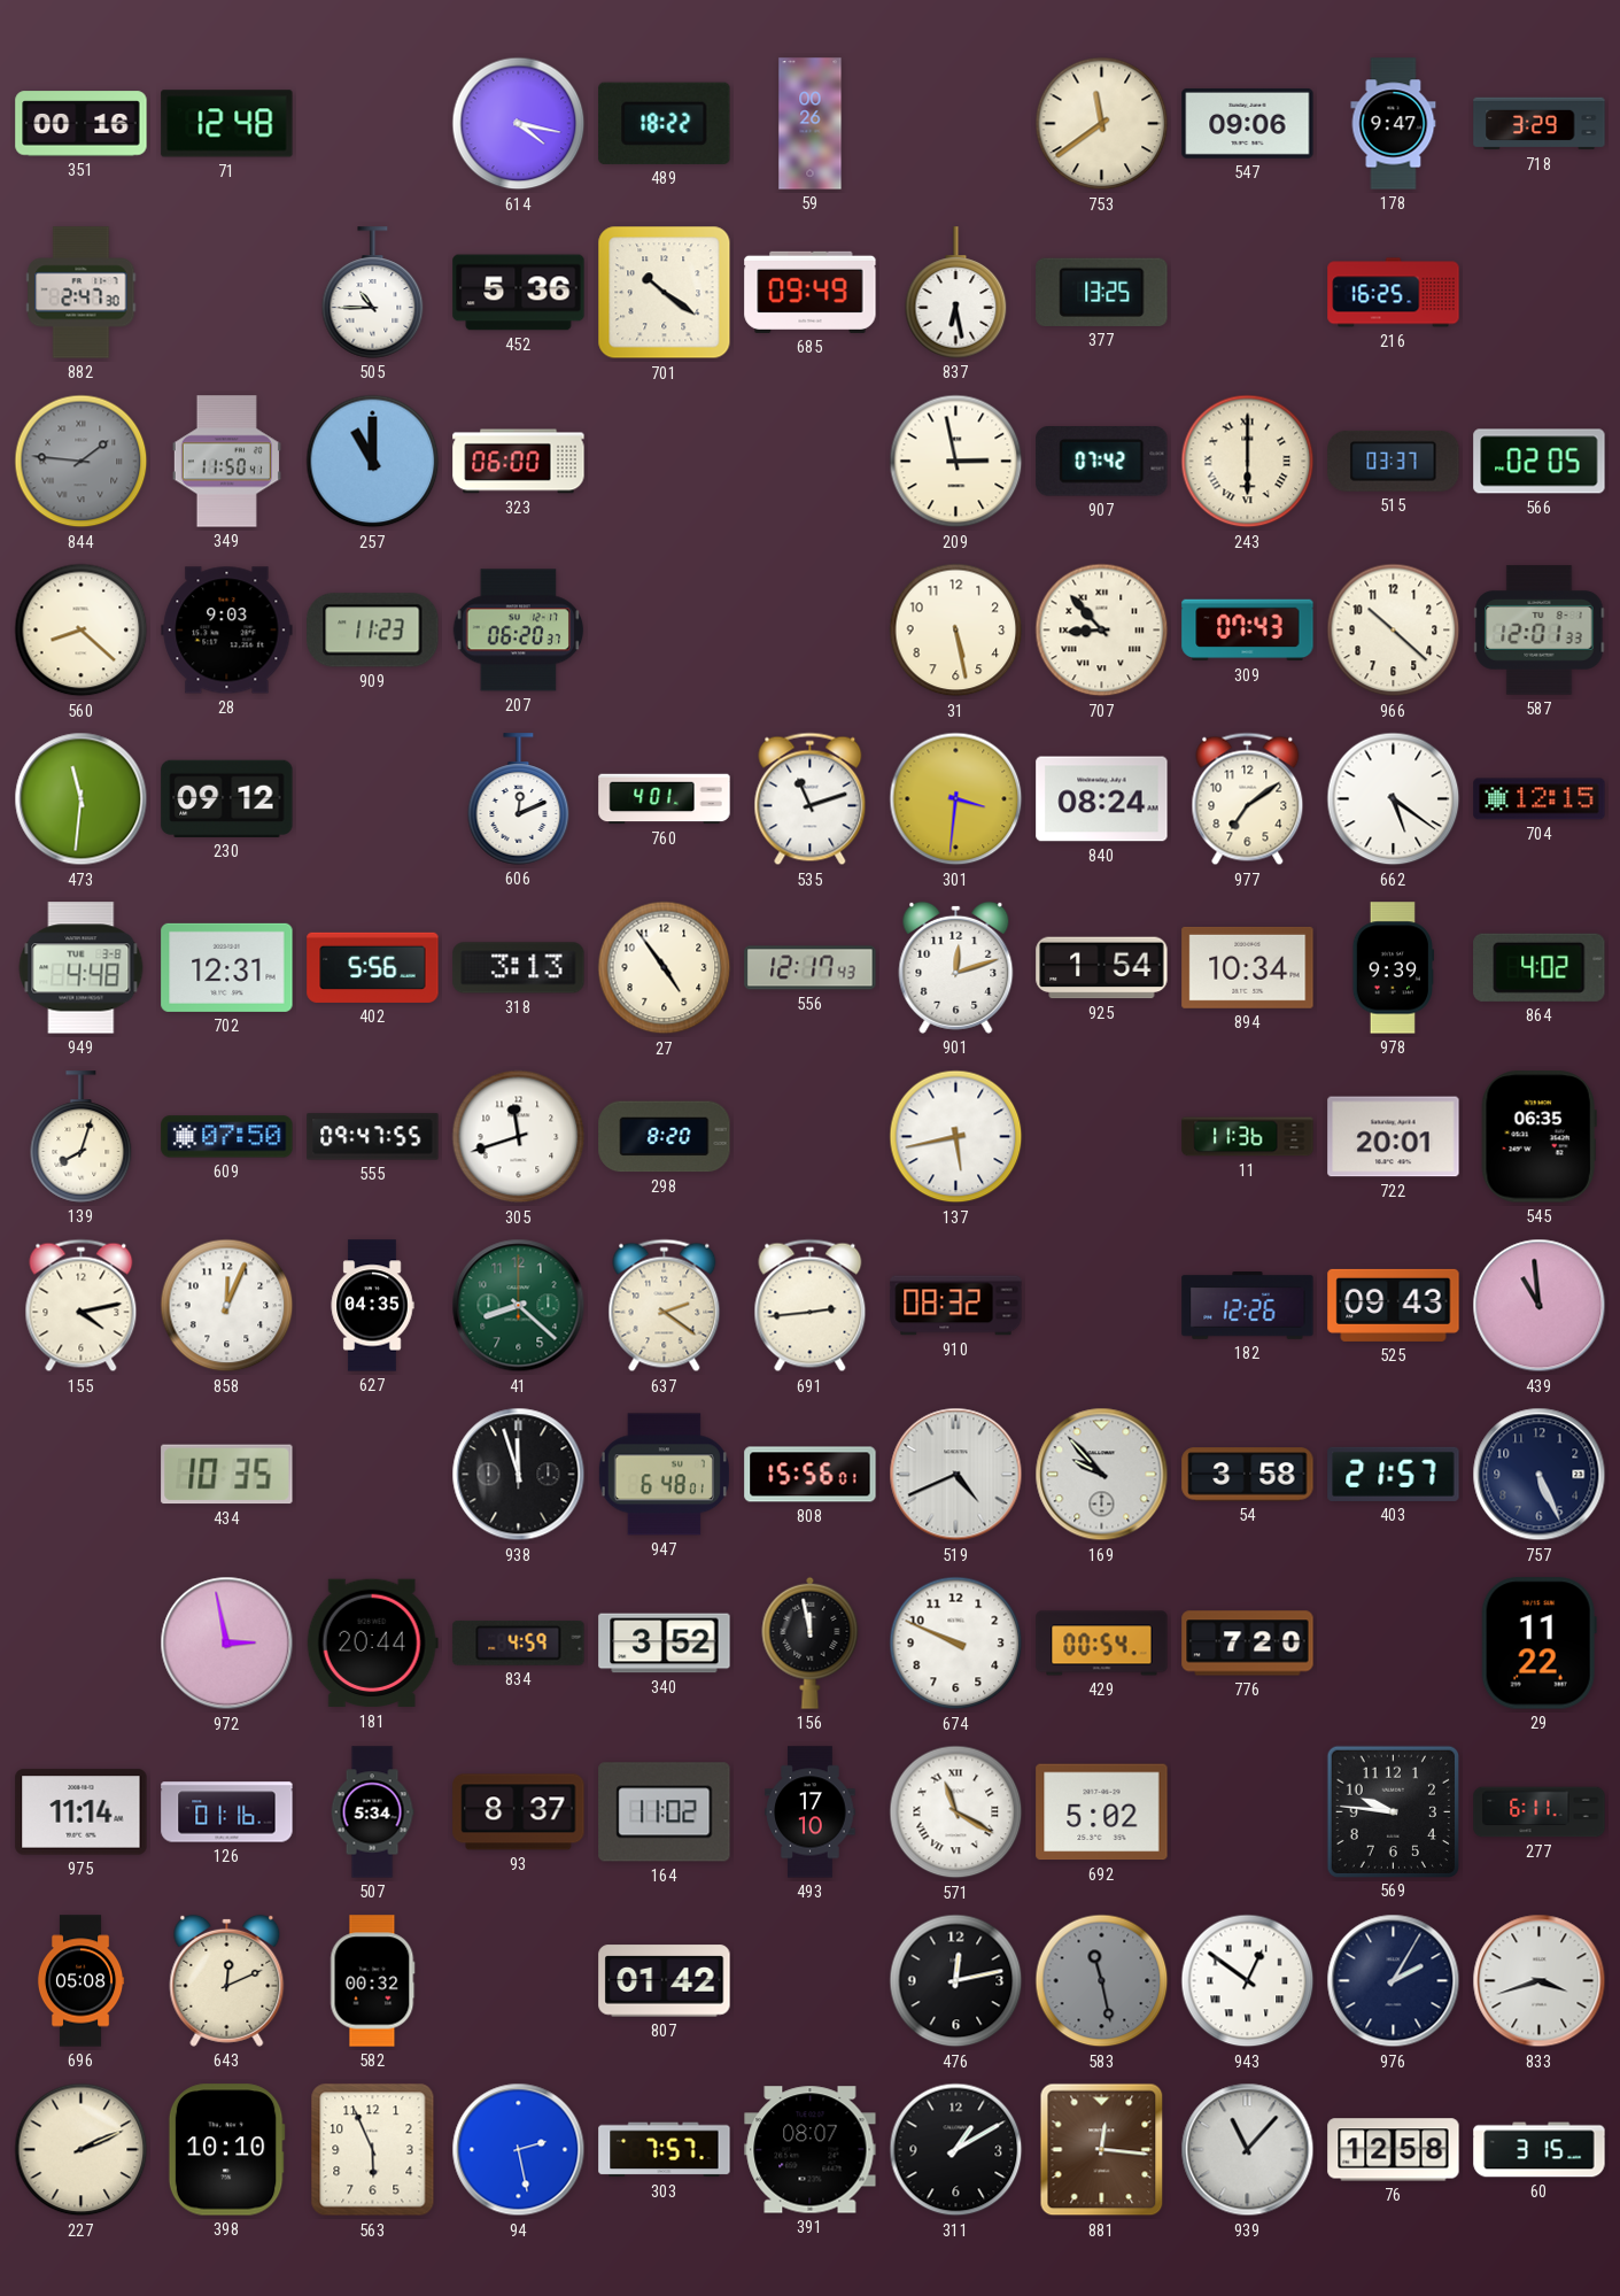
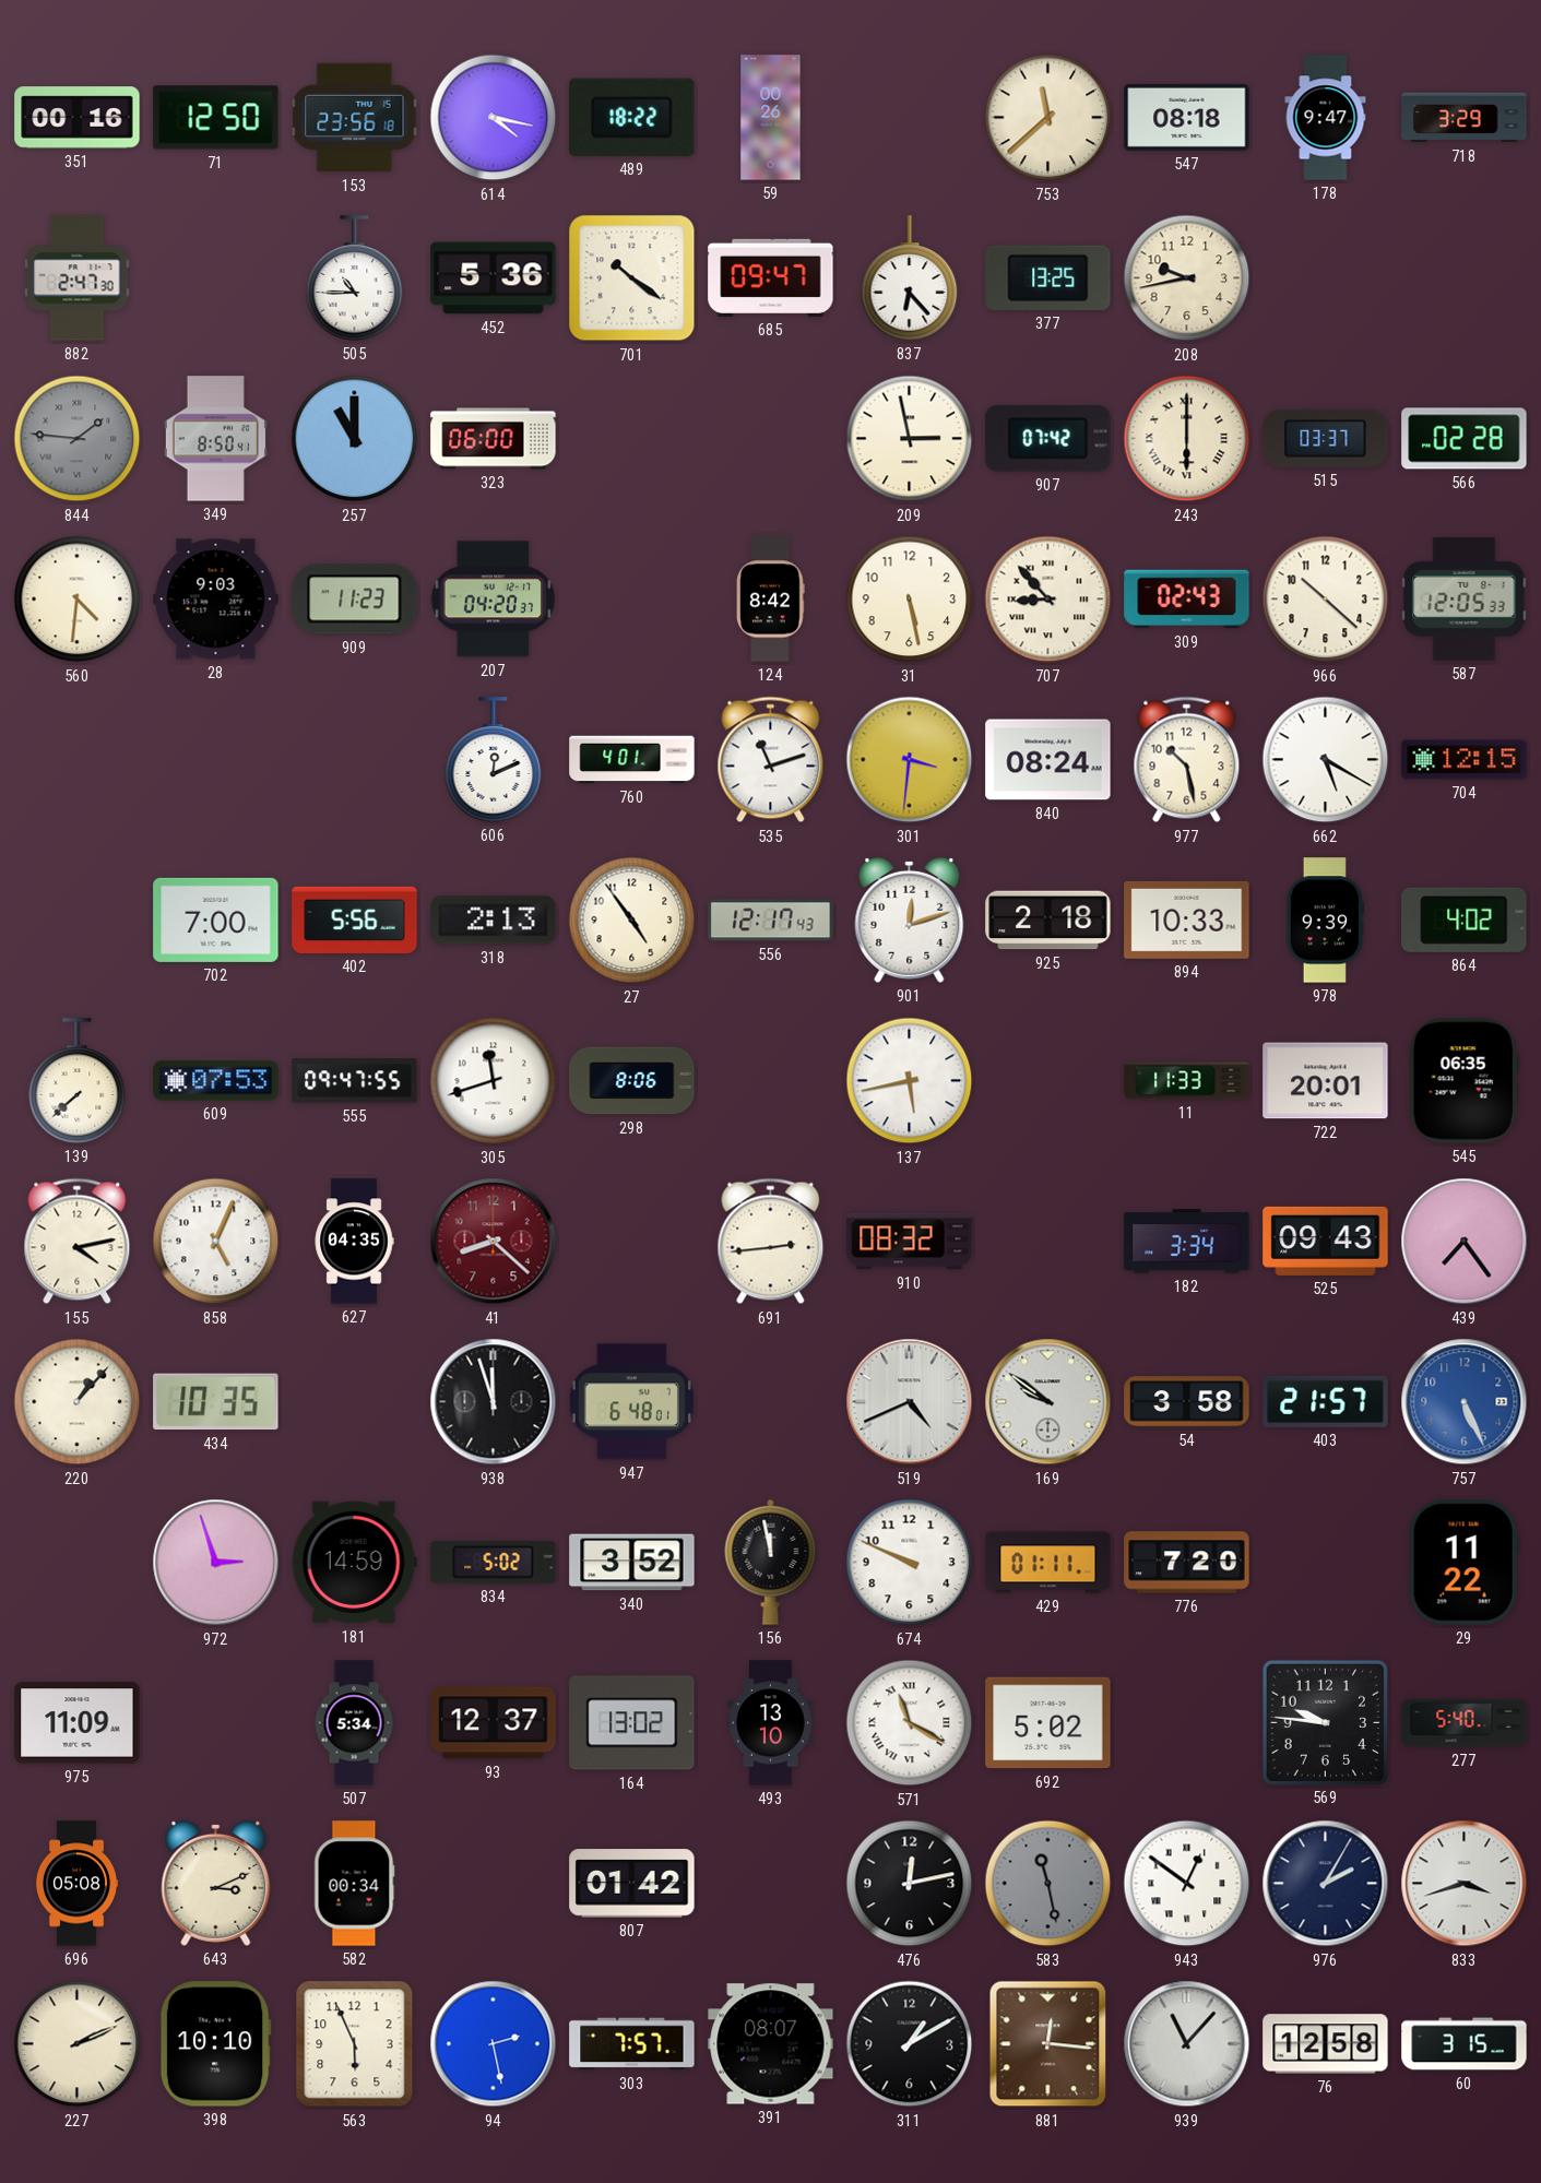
71: 12:48 -> 12:50 (216, 118)
153: none -> 23:56 (355, 118)
753: 11:39 -> 11:38 (1048, 118)
547: 09:06 -> 08:18 (1187, 117)
685: 09:49 -> 09:47 (771, 277)
837: 6:28 -> 6:23 (910, 278)
208: none -> 9:43 (1187, 278)
216: 16:25 -> none (1394, 293)
349: 11:50 -> 8:50 (215, 439)
566: 02:05 -> 02:28 (1465, 439)
560: 8:22 -> 4:31 (78, 600)
207: 06:20 -> 04:20 (494, 600)
124: none -> 8:42 (771, 600)
309: 07:43 -> 02:43 (1187, 600)
587: 12:01 -> 12:05 (1465, 600)
473: 11:31 -> none (82, 799)
230: 09:12 -> none (227, 798)
977: 7:09 -> 10:28 (1187, 760)
662: 5:21 -> 5:20 (1326, 760)
949: 4:48 -> none (82, 968)
702: 12:31 -> 7:00 (216, 920)
318: 3:13 -> 2:13 (494, 921)
925: 1:54 -> 2:18 (1048, 921)
894: 10:34 -> 10:33 (1187, 920)
139: 8:03 -> 7:38 (78, 1081)
609: 07:50 -> 07:53 (216, 1081)
298: 8:20 -> 8:06 (632, 1081)
11: 11:36 -> 11:33 (1187, 1081)
858: 12:04 -> 5:04 (216, 1242)
41 dial: green -> burgundy (494, 1242)
637: 2:21 -> none (665, 1306)
182: 12:26 -> 3:34 (1187, 1242)
439: 10:59 -> 7:24 (1465, 1242)
220: none -> 1:07 (78, 1402)
808: 15:56 -> none (811, 1475)
169: 9:53 -> 9:51 (1048, 1402)
757 dial: navy -> blue (1465, 1402)
972: 2:58 -> 2:57 (216, 1563)
181: 20:44 -> 14:59 (354, 1563)
834: 4:59 -> 5:02 (494, 1562)
429: 00:54 -> 01:11 (1048, 1563)
975: 11:14 -> 11:09 (78, 1723)
126: 01:16 -> none (227, 1812)
93: 8:37 -> 12:37 (494, 1723)
164: 11:02 -> 13:02 (632, 1723)
493: 17:10 -> 13:10 (771, 1723)
277: 6:11 -> 5:40 (1465, 1723)
643: 12:11 -> 3:11 (216, 1883)
582: 00:32 -> 00:34 (355, 1884)
